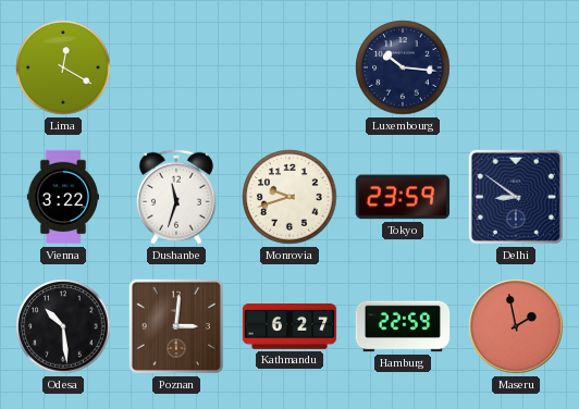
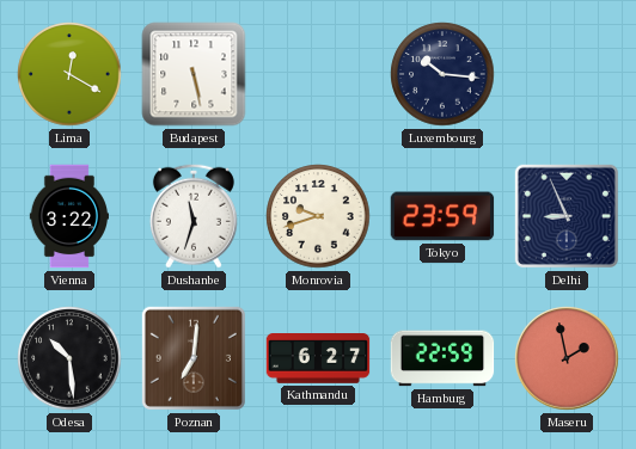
Budapest: none -> 5:28 (194, 74)
Delhi: 8:51 -> 8:56 (567, 216)
Poznan: 3:01 -> 7:01 (194, 358)
